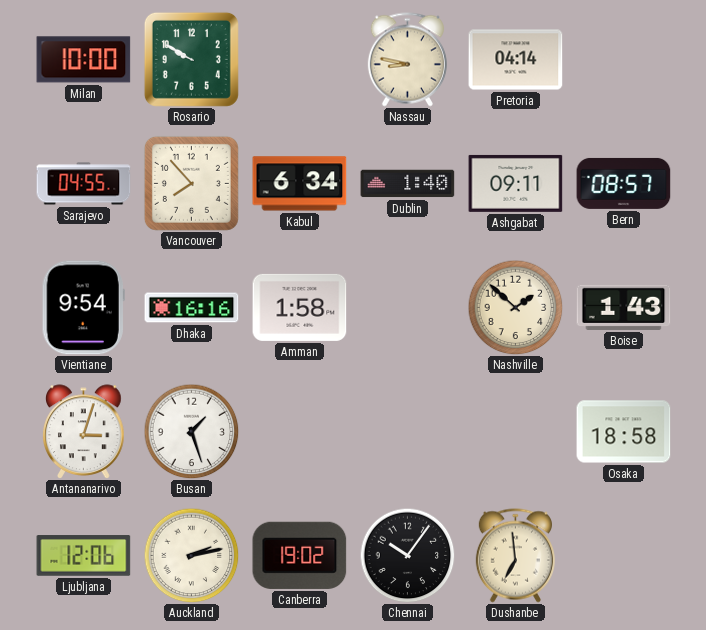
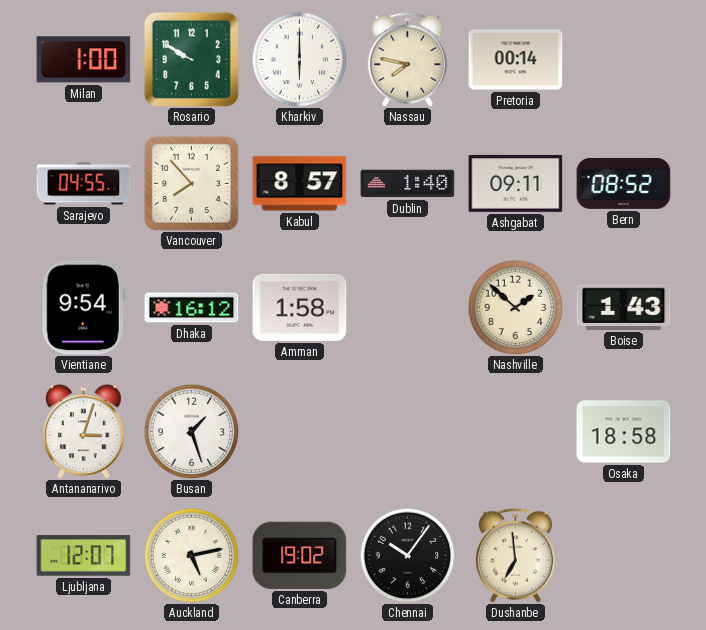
Milan: 10:00 -> 1:00 (84, 60)
Kharkiv: none -> 6:00 (299, 59)
Nassau: 8:47 -> 7:47 (407, 60)
Pretoria: 04:14 -> 00:14 (516, 60)
Kabul: 6:34 -> 8:57 (300, 184)
Bern: 08:57 -> 08:52 (624, 183)
Dhaka: 16:16 -> 16:12 (192, 308)
Ljubljana: 12:06 -> 12:07 (84, 556)
Auckland: 2:13 -> 5:13 (191, 555)
